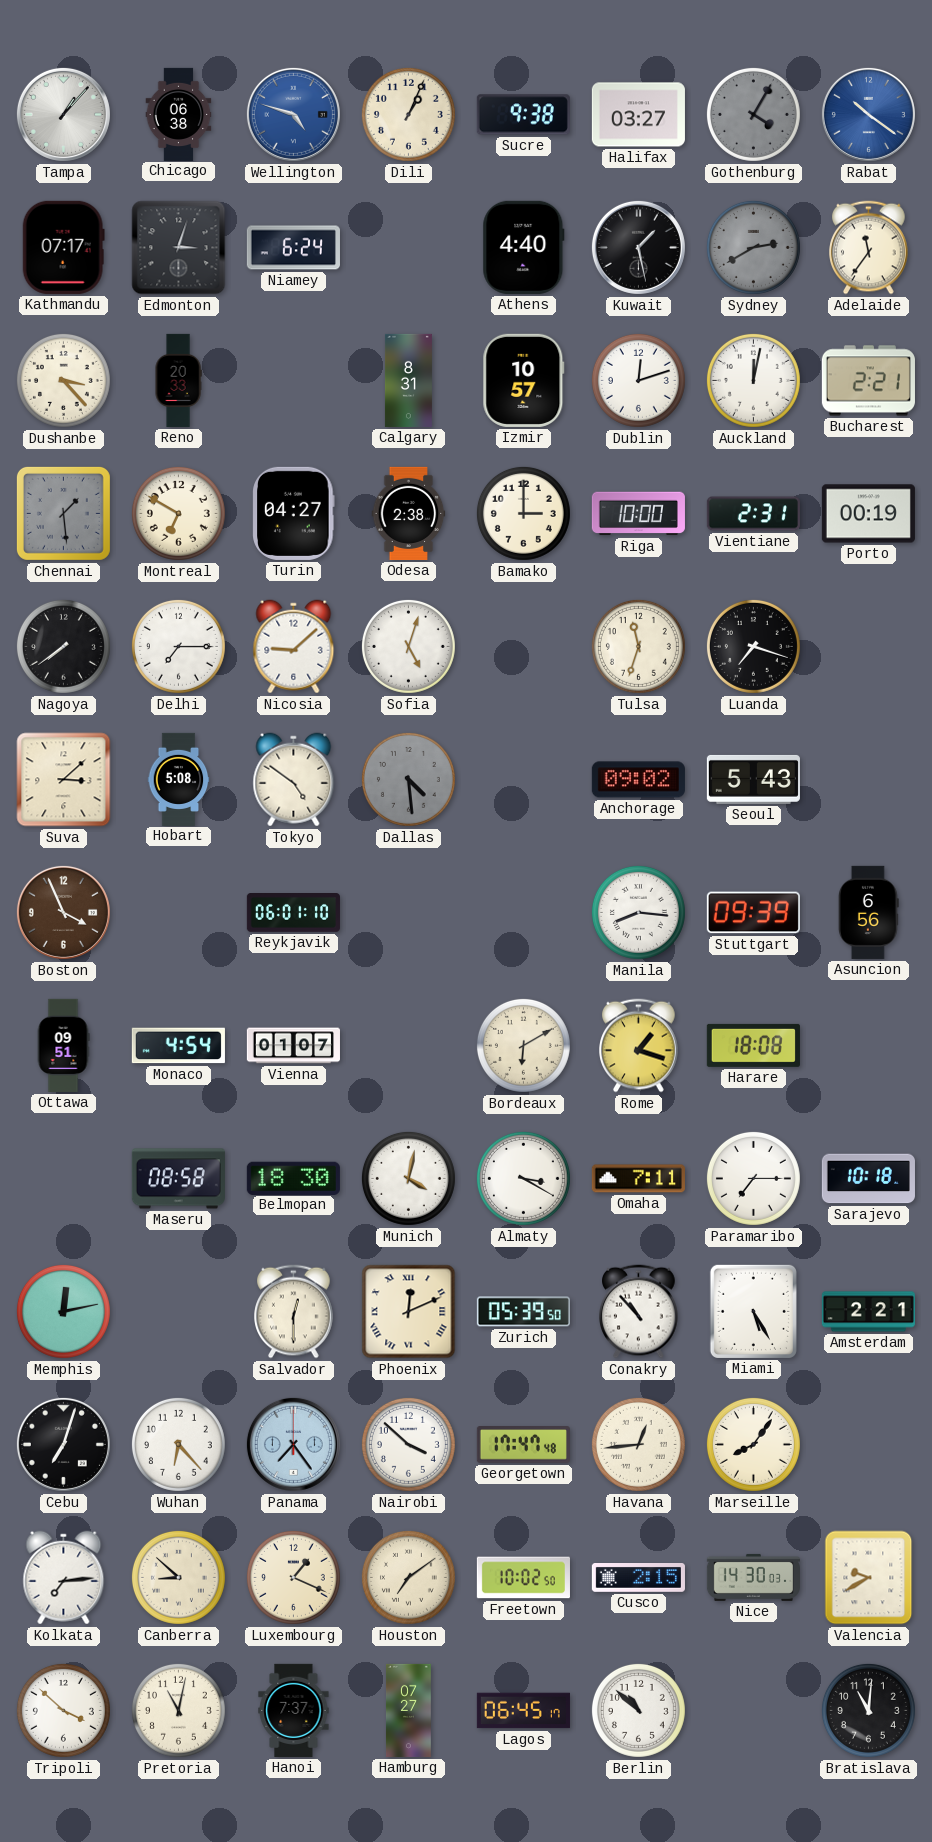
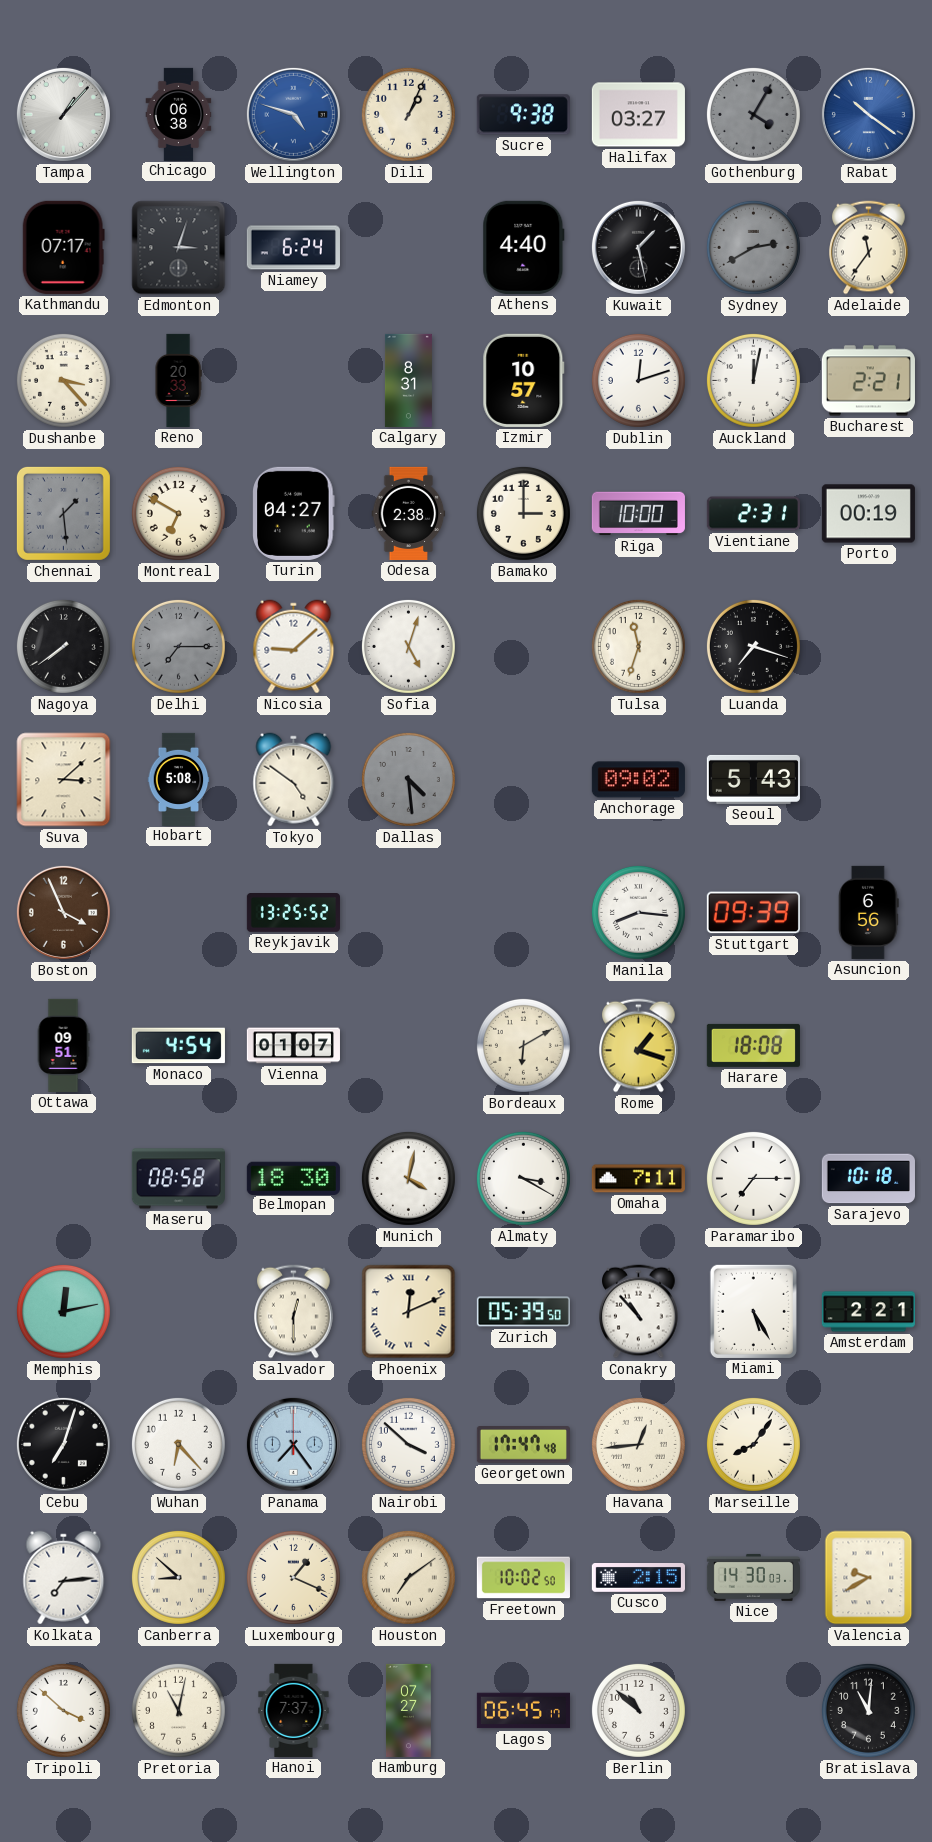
Delhi dial: white -> grey (178, 646)
Reykjavik: 06:01 -> 13:25 (293, 913)
